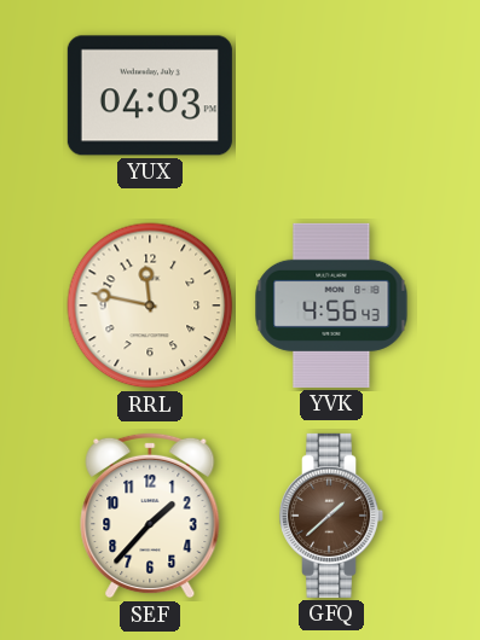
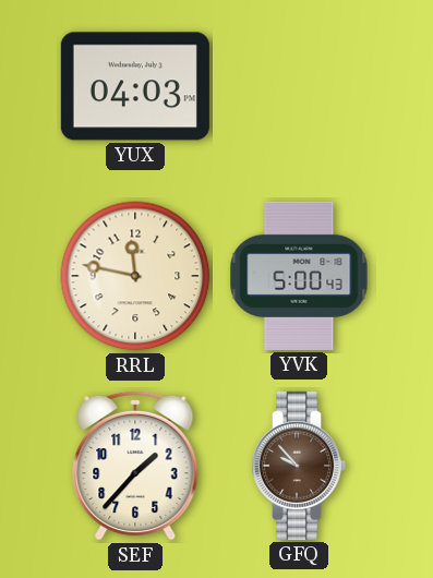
YVK: 4:56 -> 5:00 (299, 276)
GFQ: 1:38 -> 9:53 (300, 466)
